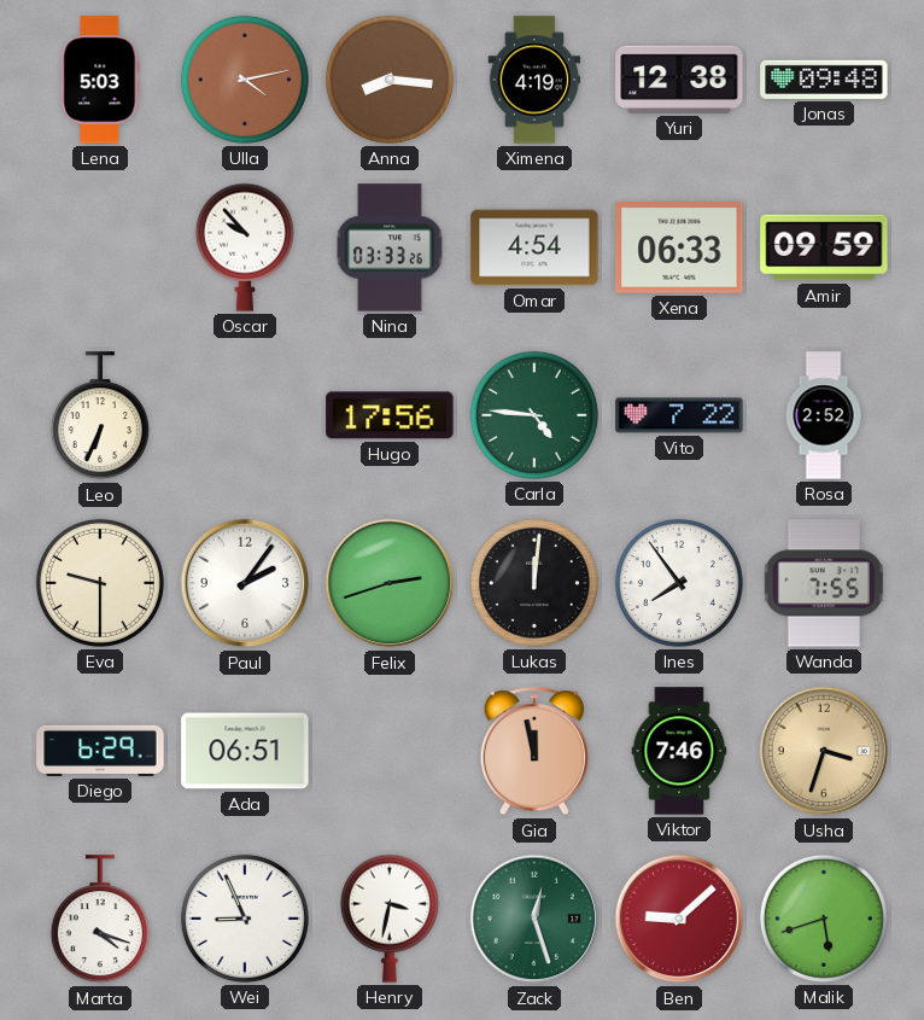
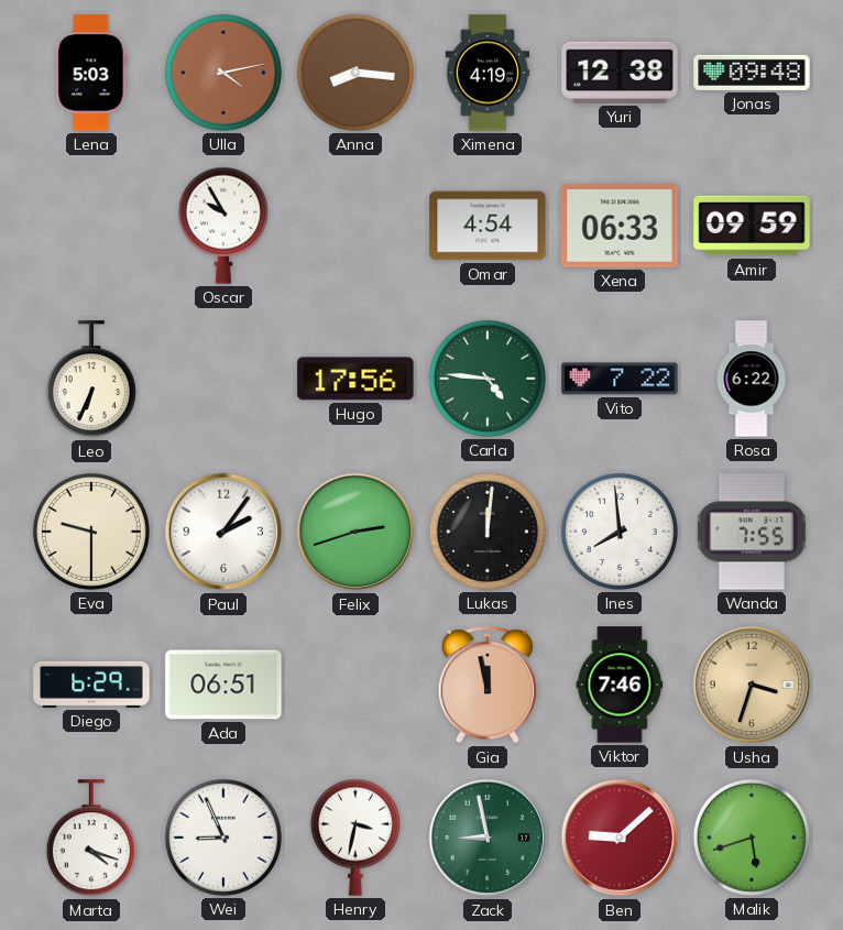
Oscar: 9:53 -> 9:55 (223, 226)
Nina: 03:33 -> none (391, 247)
Rosa: 2:52 -> 6:22 (752, 379)
Ines: 7:54 -> 7:59 (620, 532)
Zack: 12:27 -> 8:58 (488, 838)
